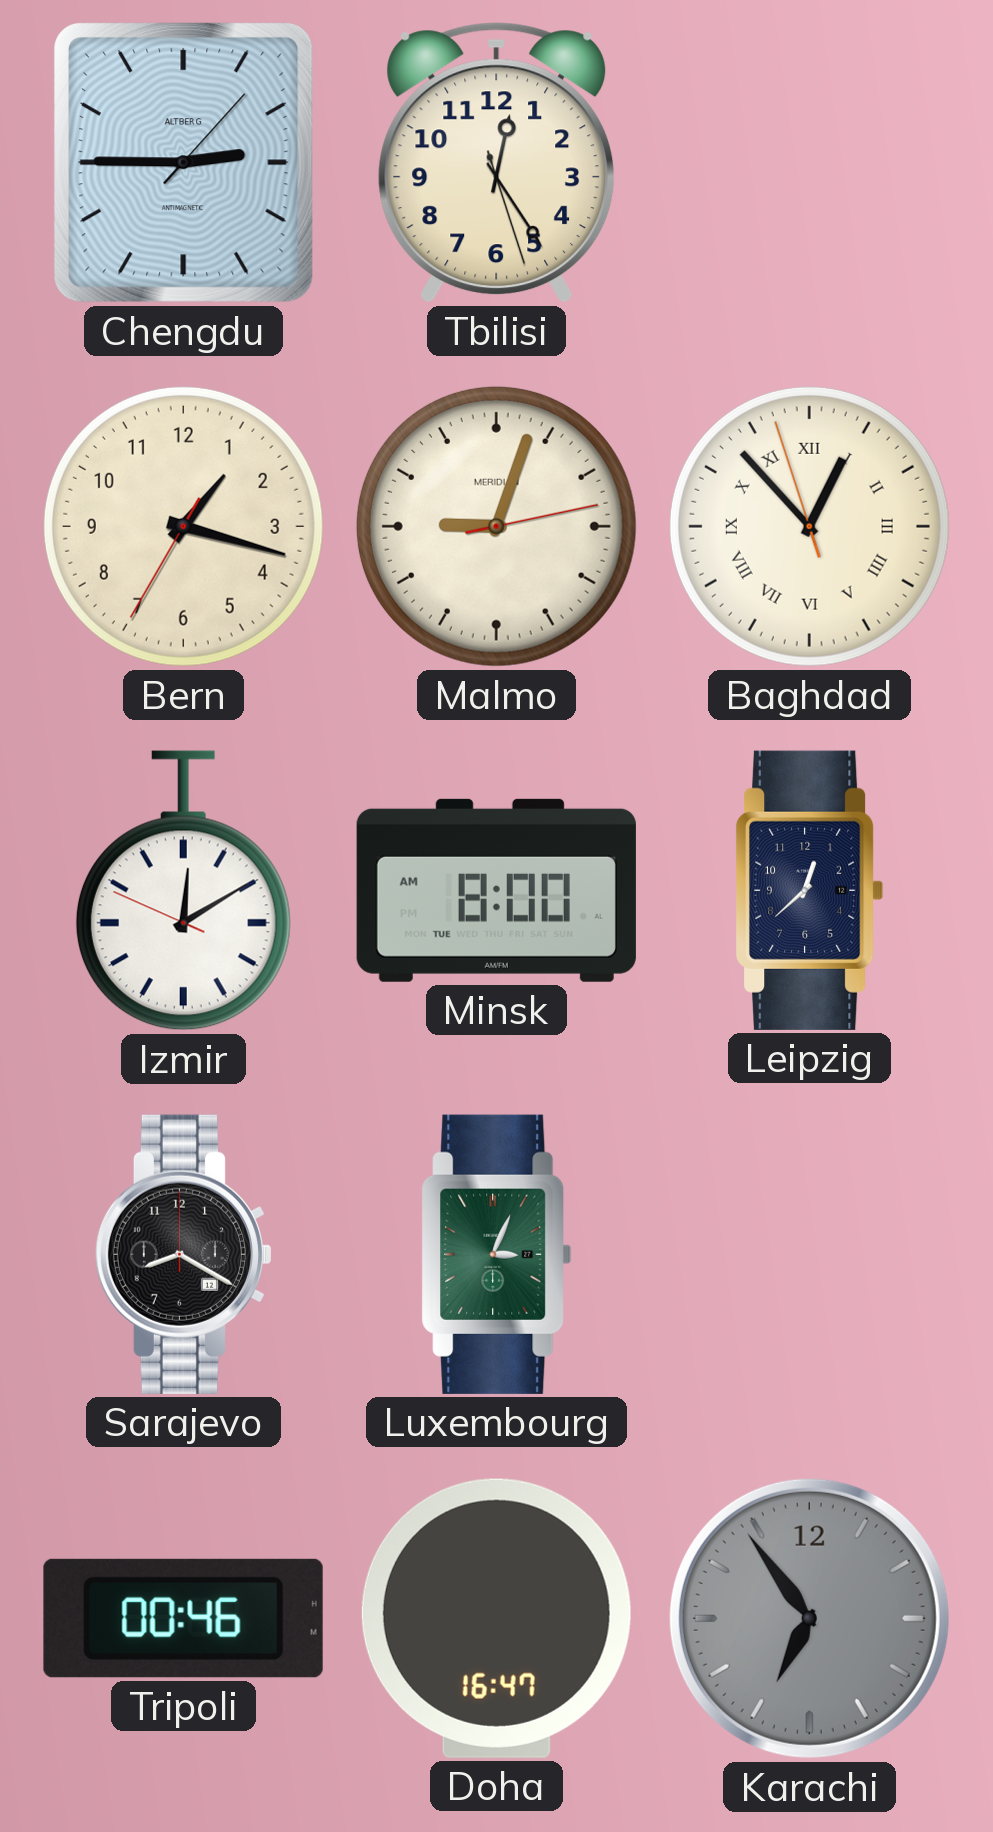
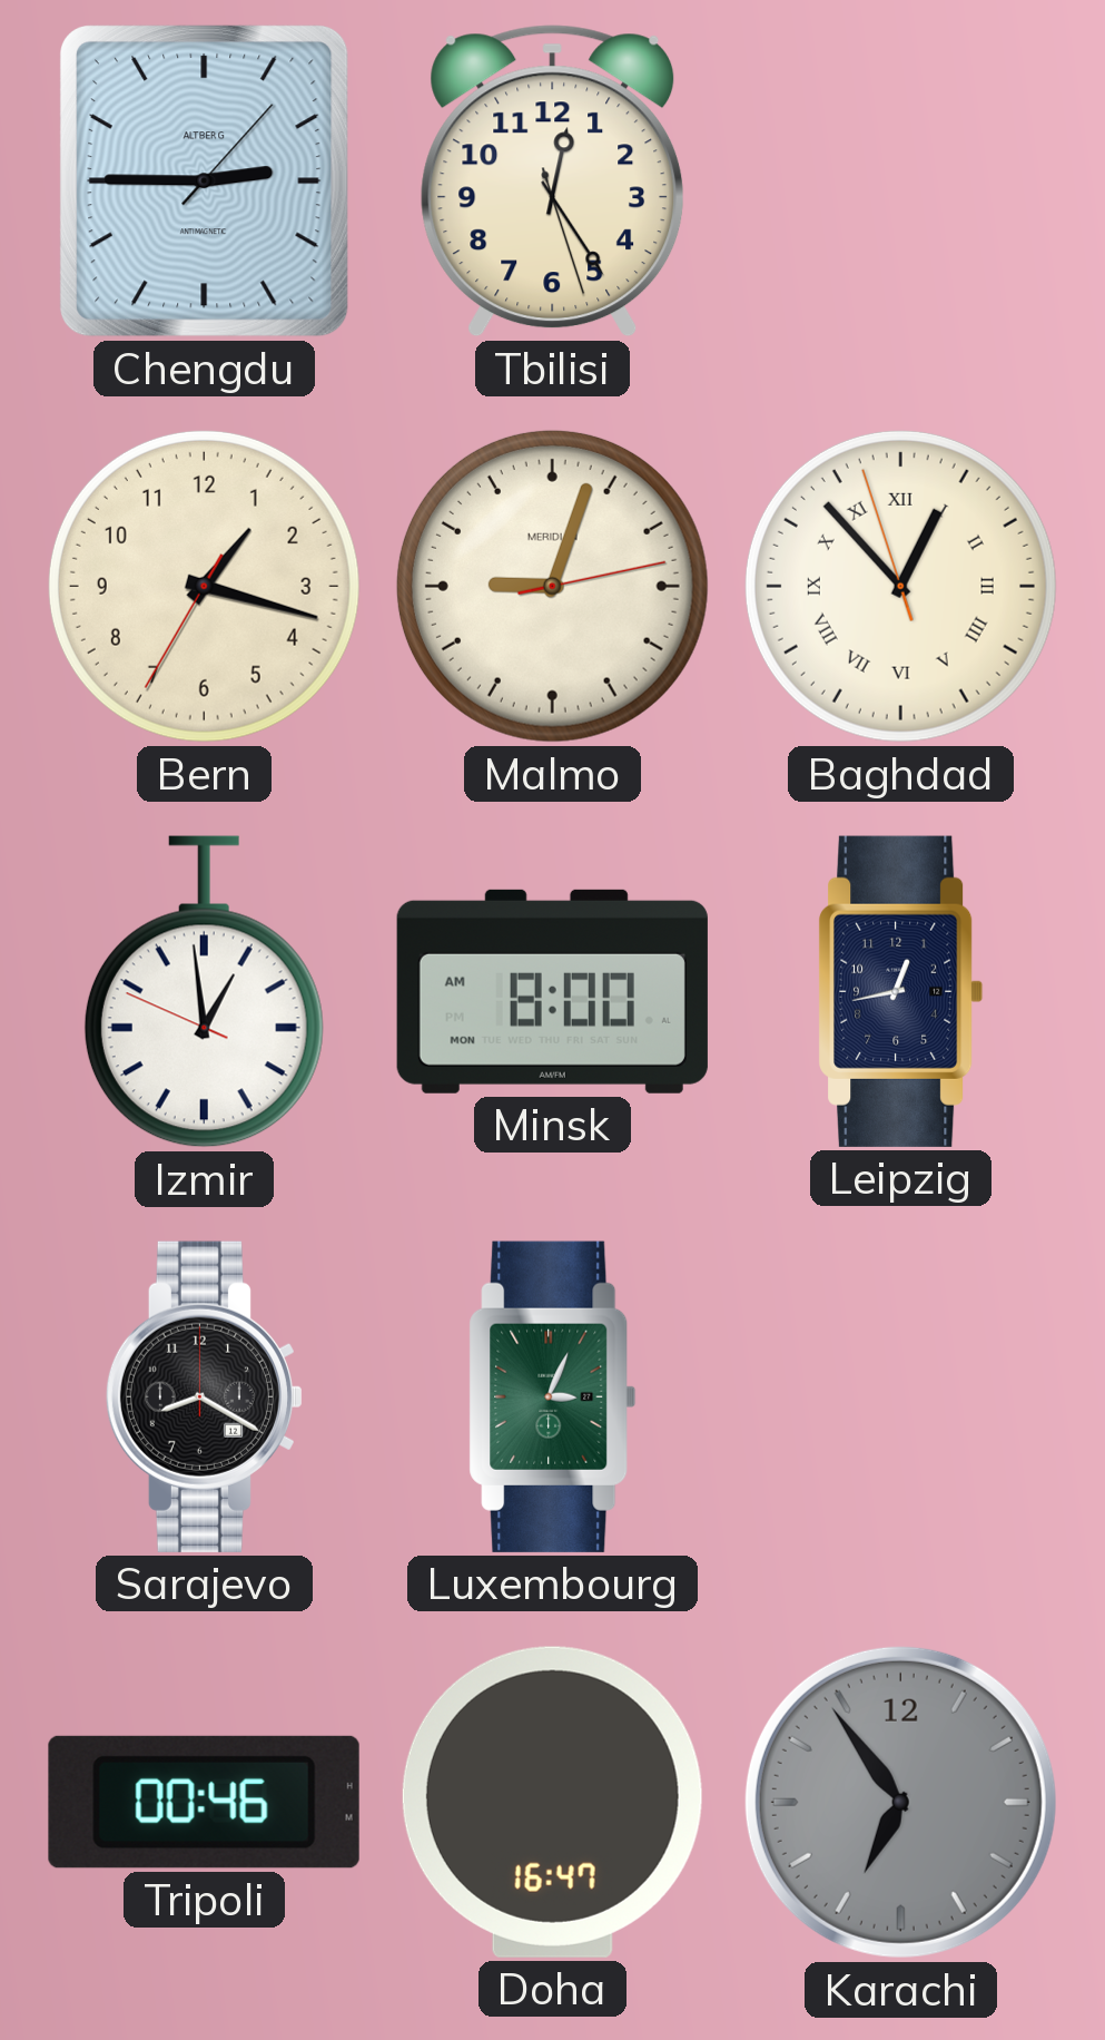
Izmir: 12:09 -> 12:58 (204, 992)
Minsk date: TUE -> MON (552, 991)
Leipzig: 12:38 -> 12:43 (901, 991)
